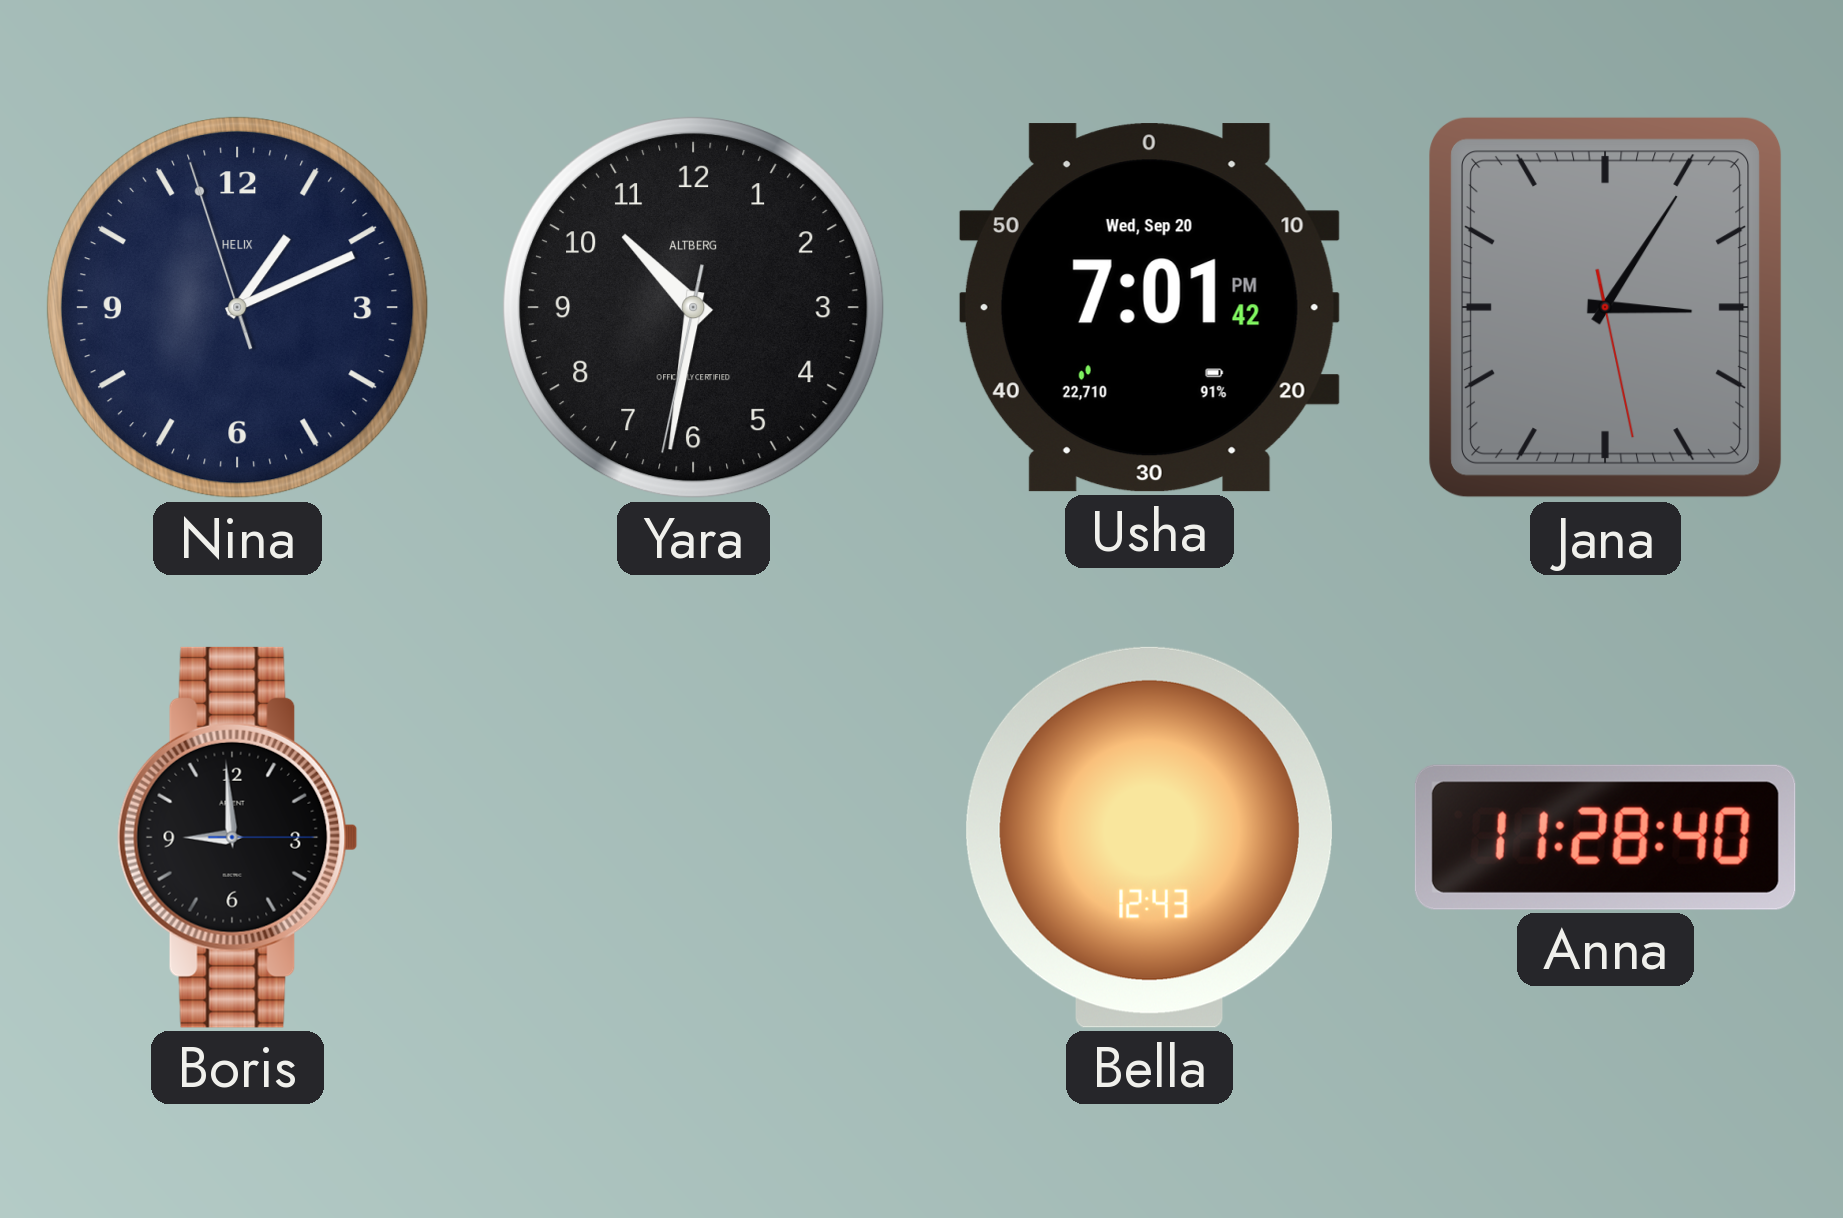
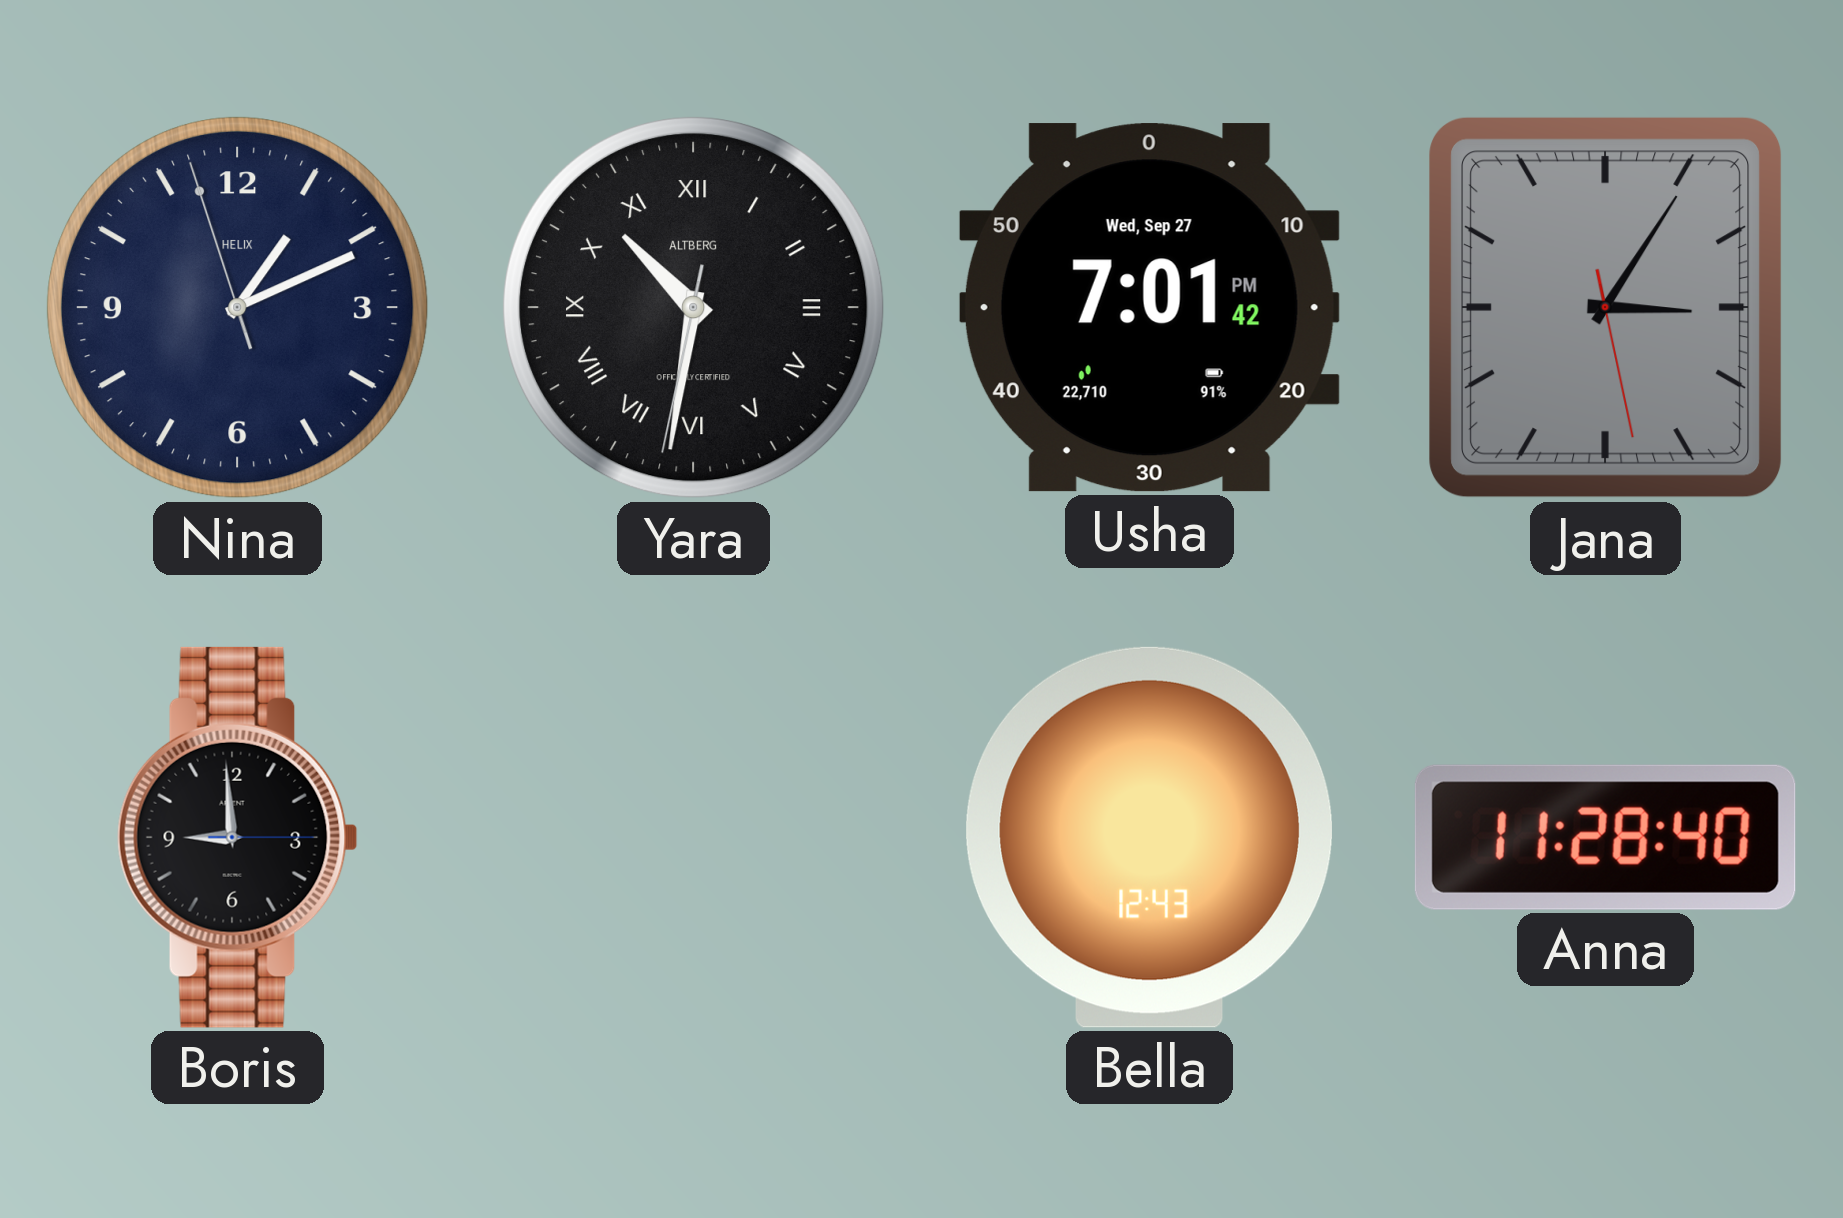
Yara numerals: Arabic -> Roman (694, 308)
Usha date: Wed, Sep 20 -> Wed, Sep 27 (1149, 308)
